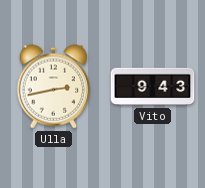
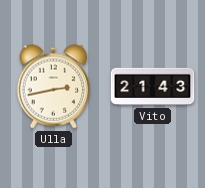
Vito: 9:43 -> 21:43 (153, 87)
